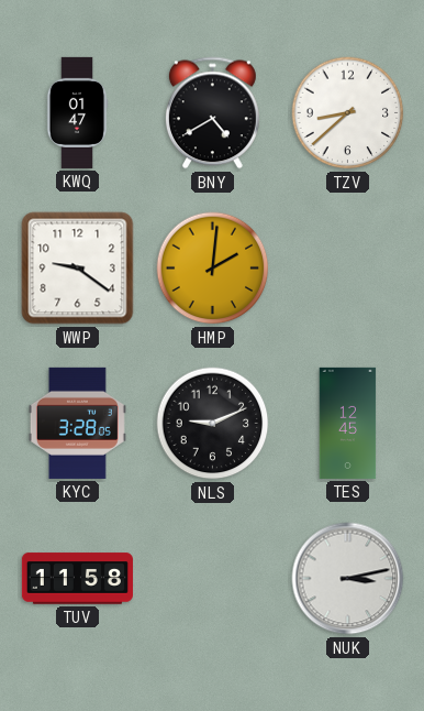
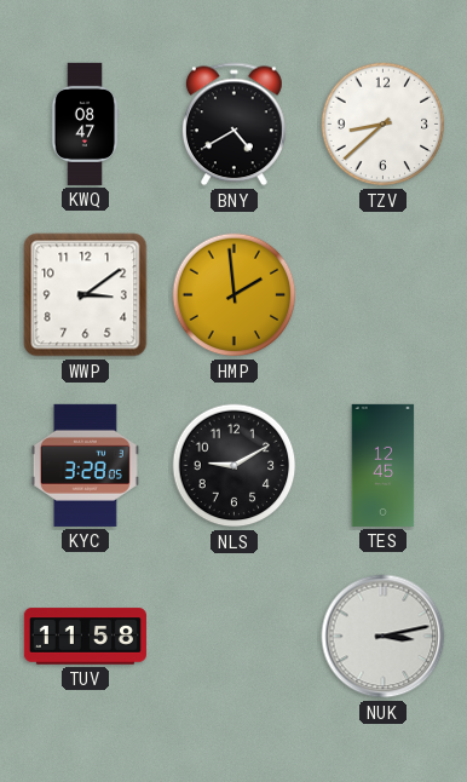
KWQ: 01:47 -> 08:47 (85, 123)
WWP: 9:21 -> 3:09 (86, 295)
HMP: 2:01 -> 1:59 (235, 295)
NLS: 9:11 -> 9:10 (235, 466)
